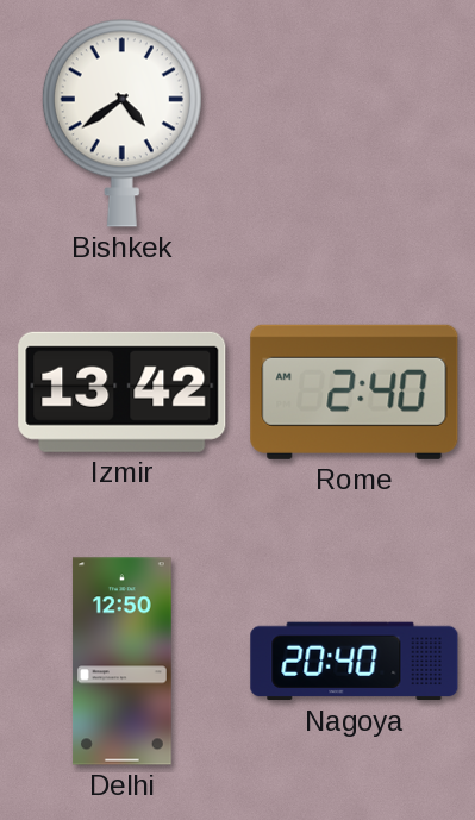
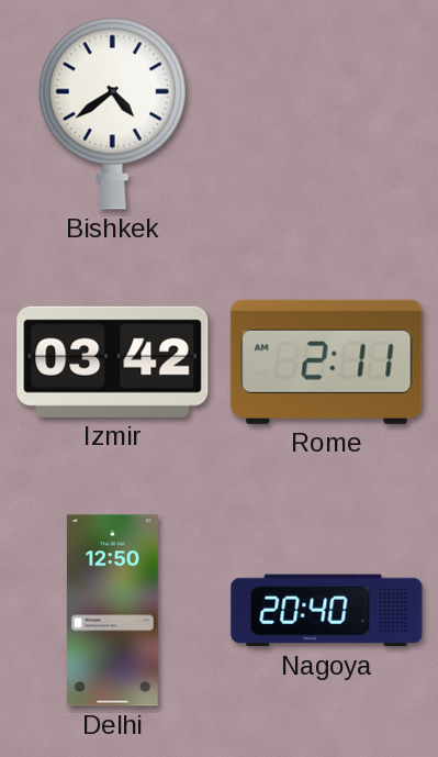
Izmir: 13:42 -> 03:42 (113, 361)
Rome: 2:40 -> 2:11 (327, 361)
